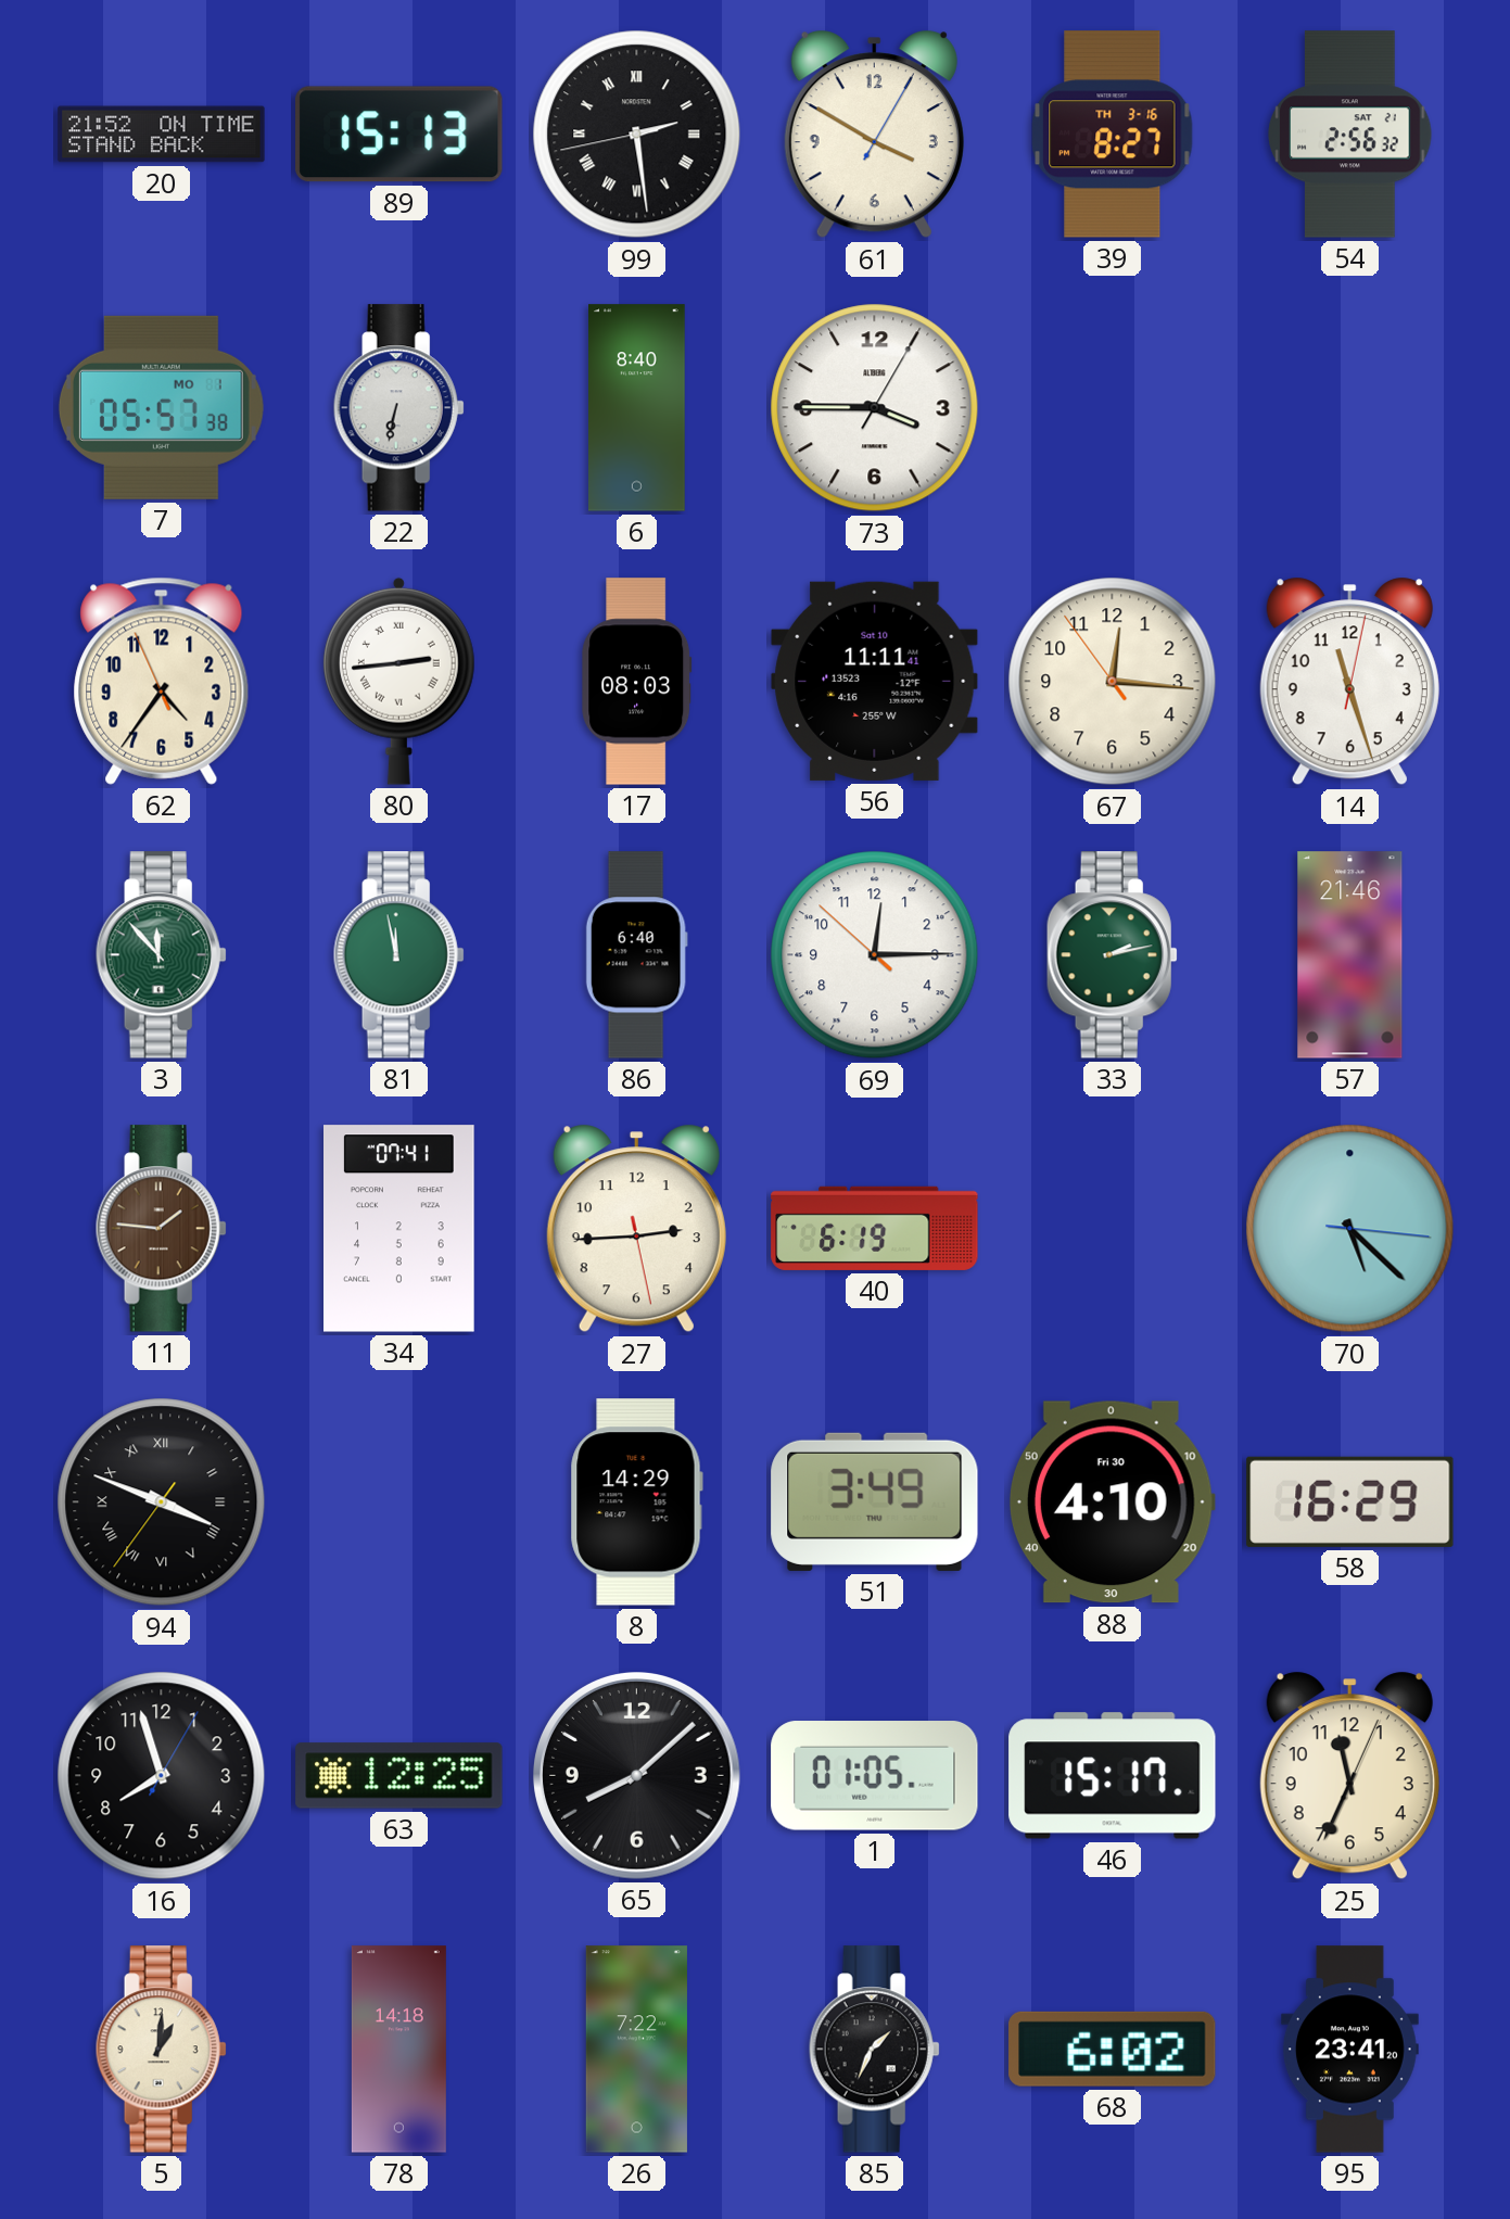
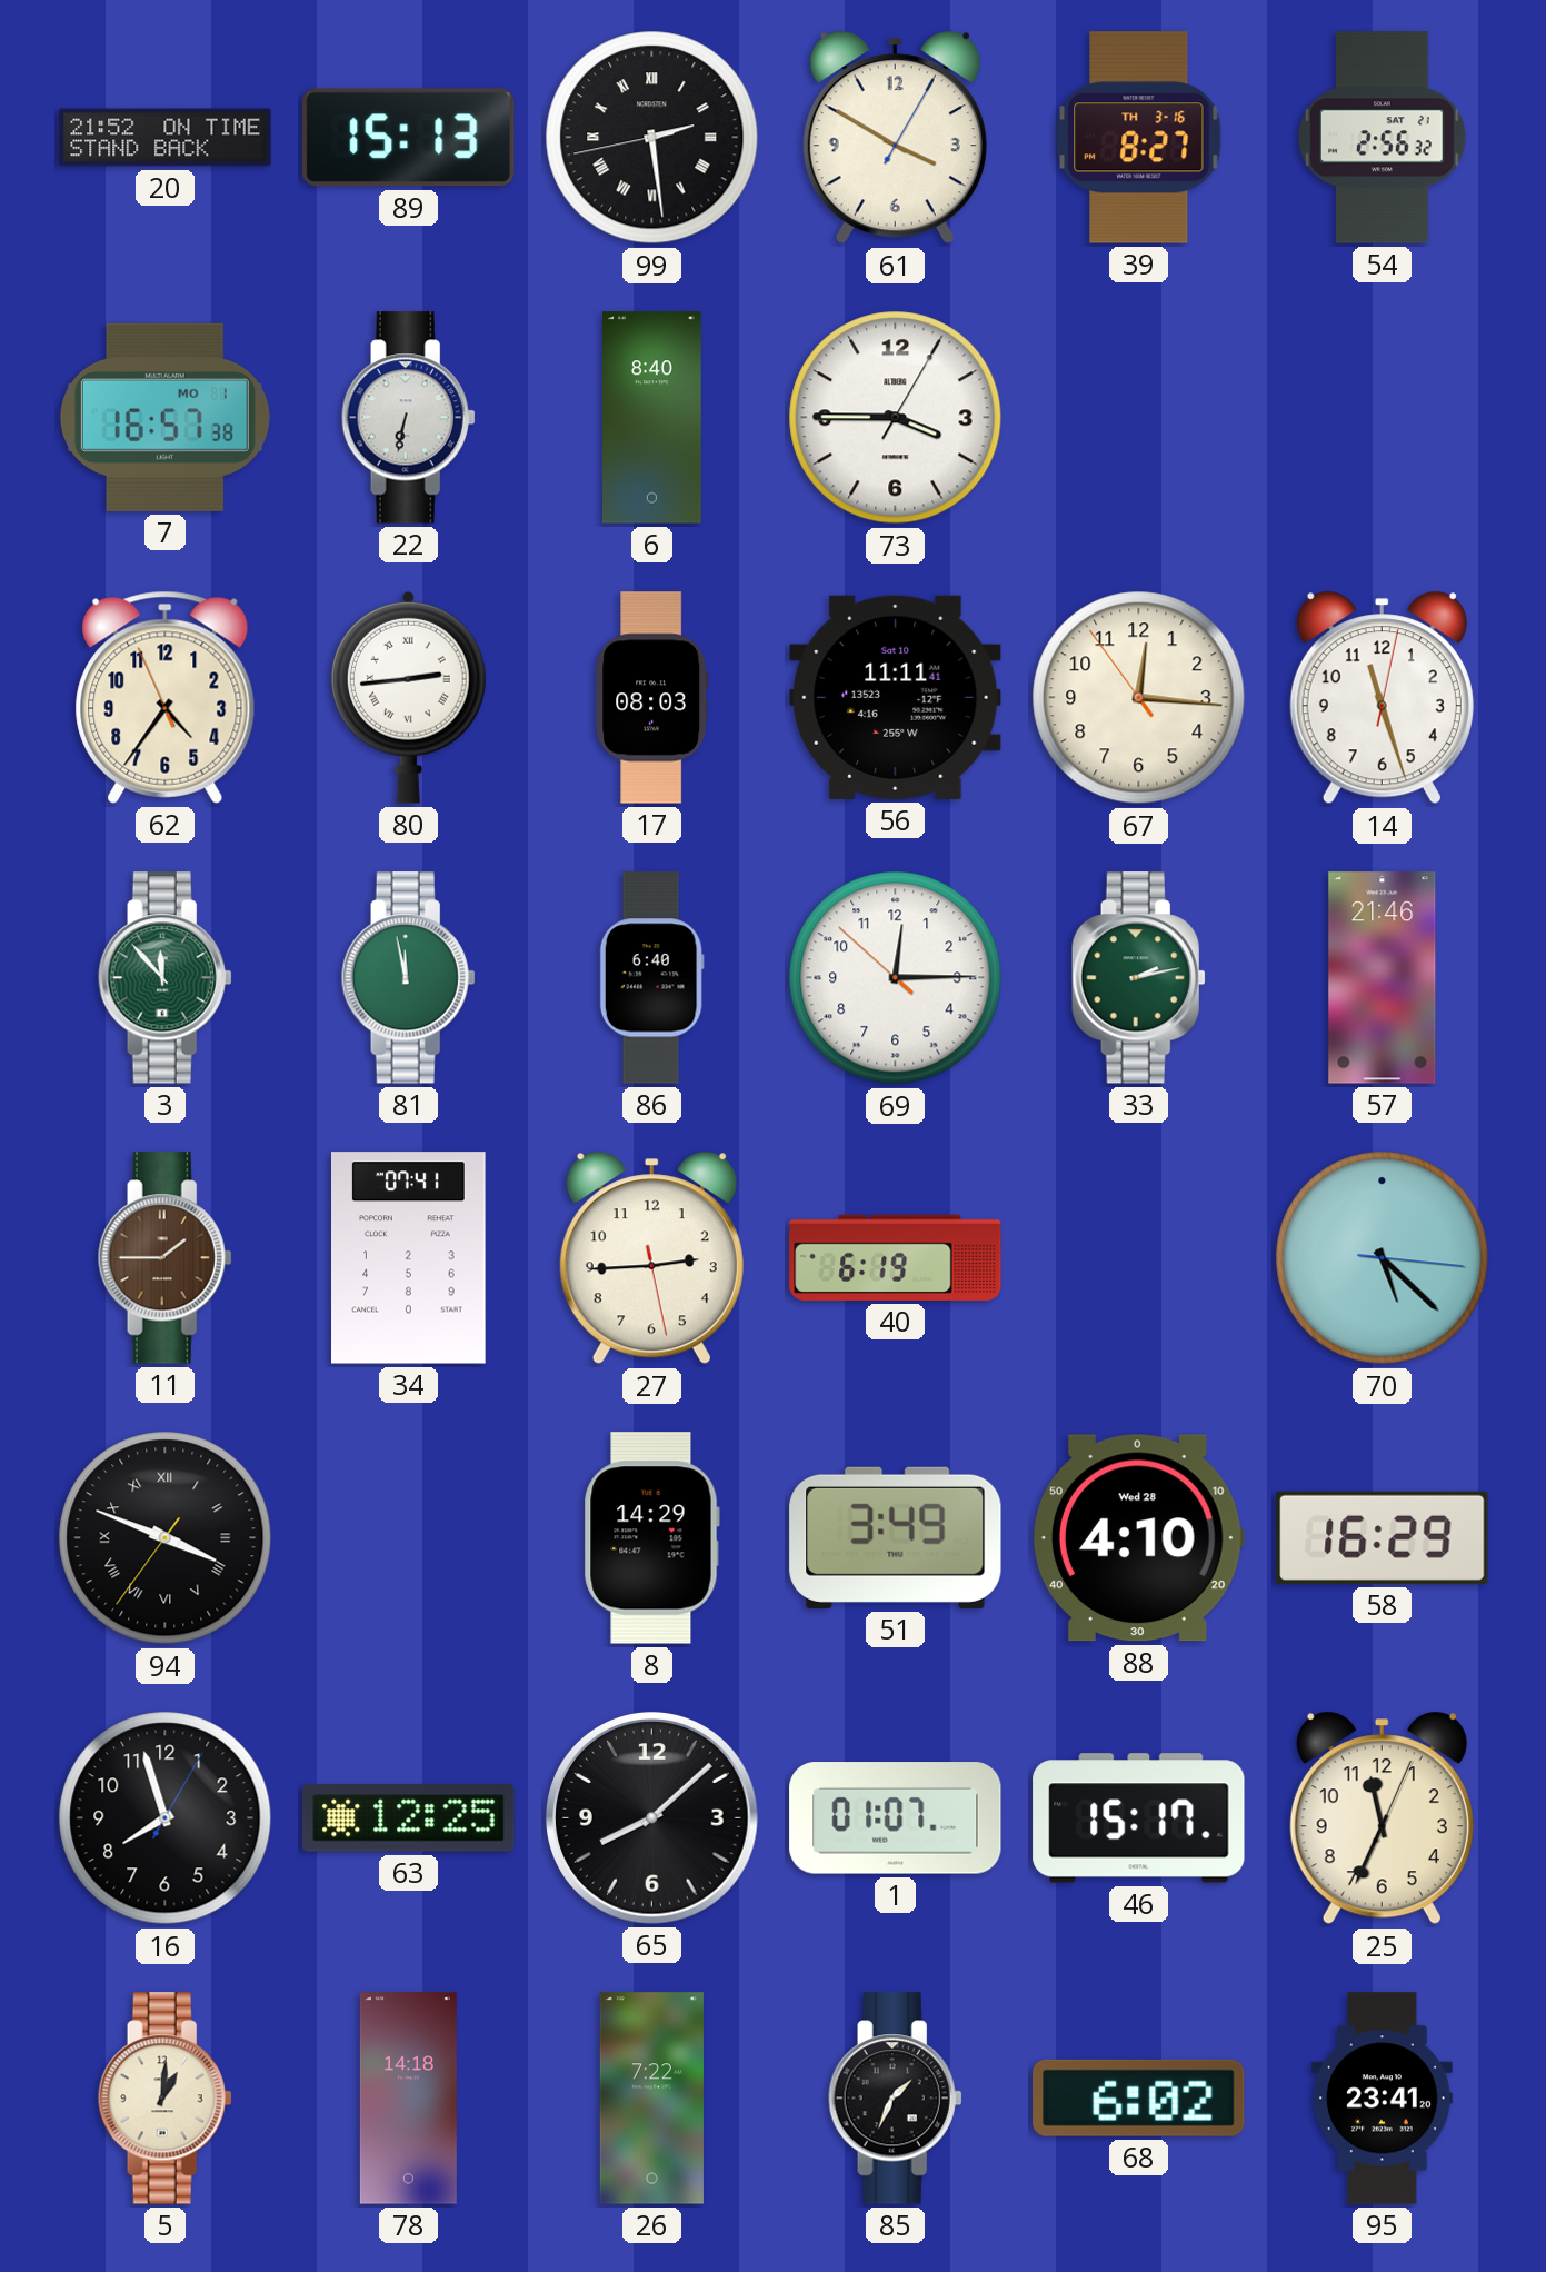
7: 05:57 -> 16:57 (164, 417)
11: 1:46 -> 1:45 (164, 1258)
88 date: Fri 30 -> Wed 28 (1138, 1538)
1: 01:05 -> 01:07 (896, 1818)
